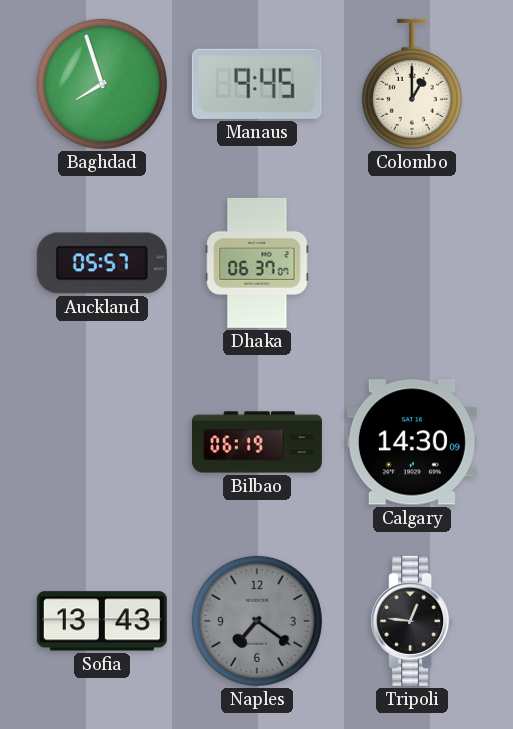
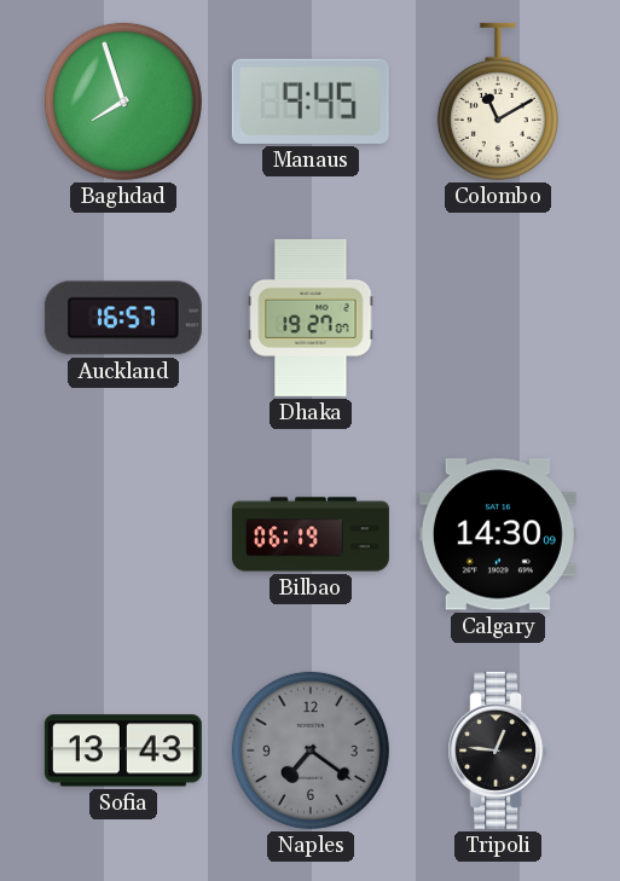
Colombo: 1:00 -> 11:10 (498, 102)
Auckland: 05:57 -> 16:57 (123, 318)
Dhaka: 06:37 -> 19:27 (311, 318)
